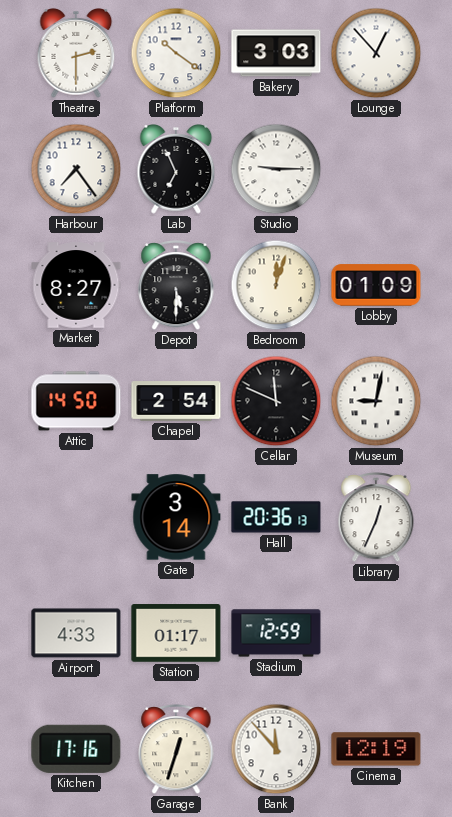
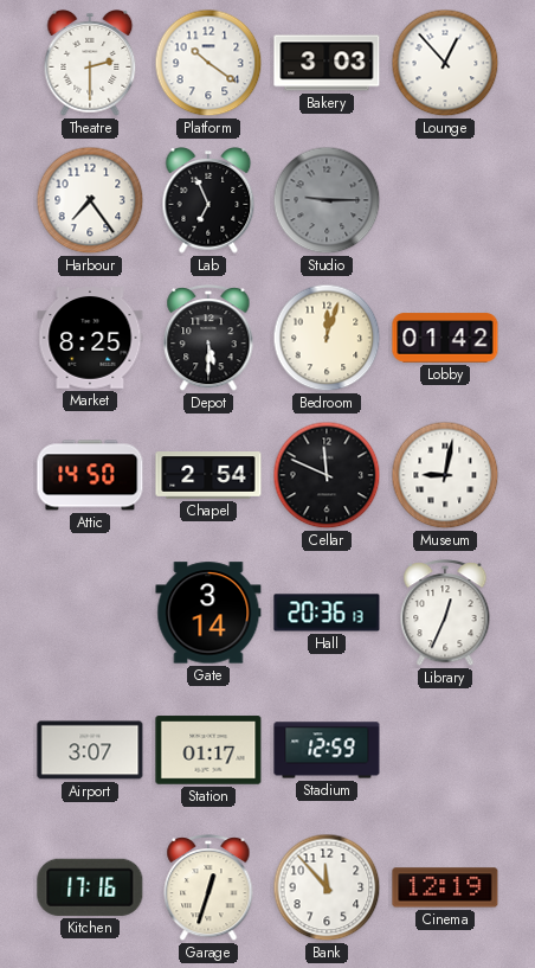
Studio dial: white -> grey (327, 200)
Market: 8:27 -> 8:25 (90, 338)
Lobby: 01:09 -> 01:42 (445, 338)
Airport: 4:33 -> 3:07 (90, 750)
